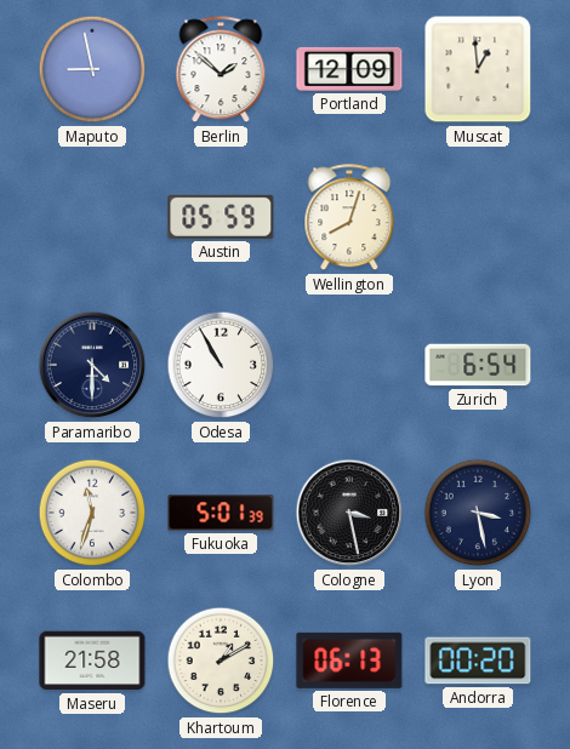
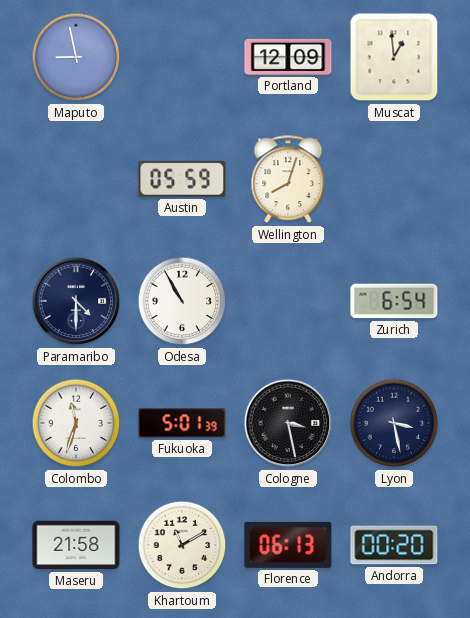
Berlin: 1:52 -> none (221, 70)
Khartoum: 1:10 -> 11:10 (182, 545)
